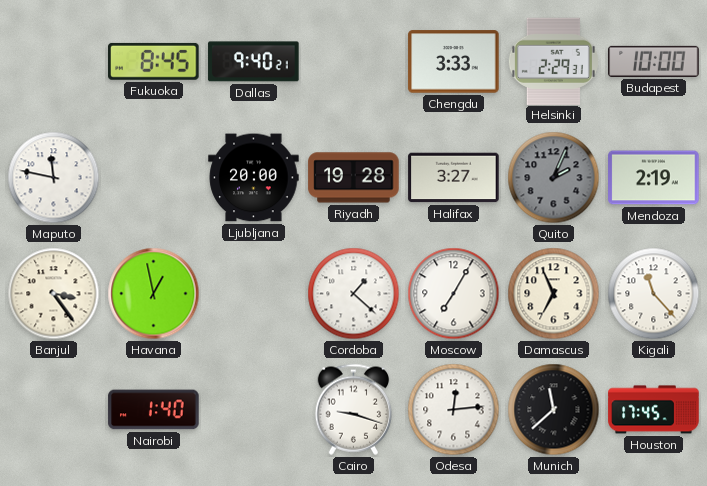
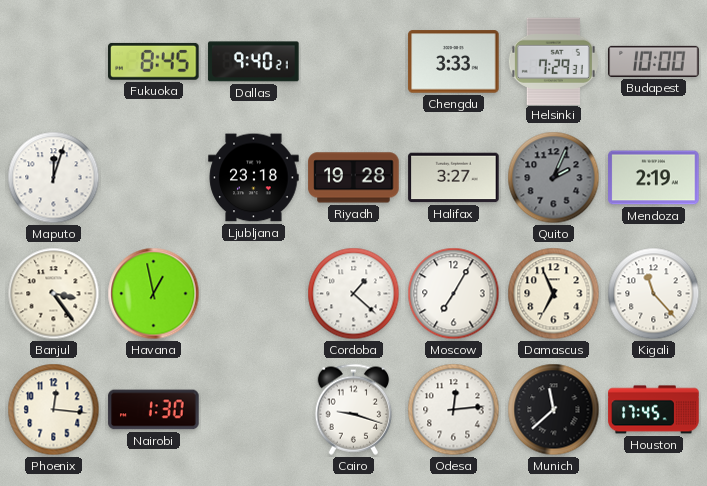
Helsinki: 2:29 -> 7:29 (553, 61)
Maputo: 11:47 -> 12:03 (54, 178)
Ljubljana: 20:00 -> 23:18 (254, 178)
Phoenix: none -> 12:16 (54, 410)
Nairobi: 1:40 -> 1:30 (154, 410)
